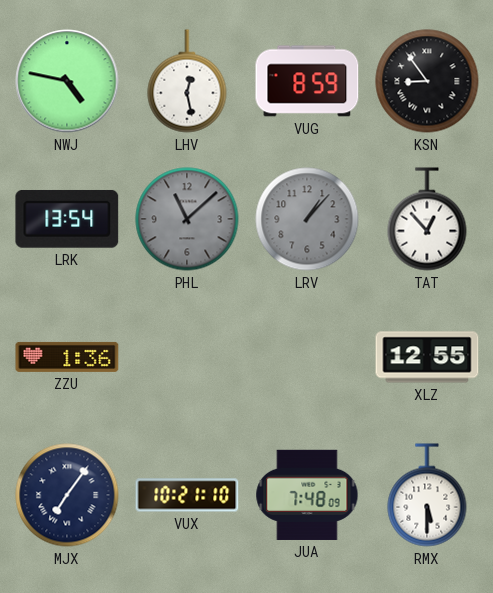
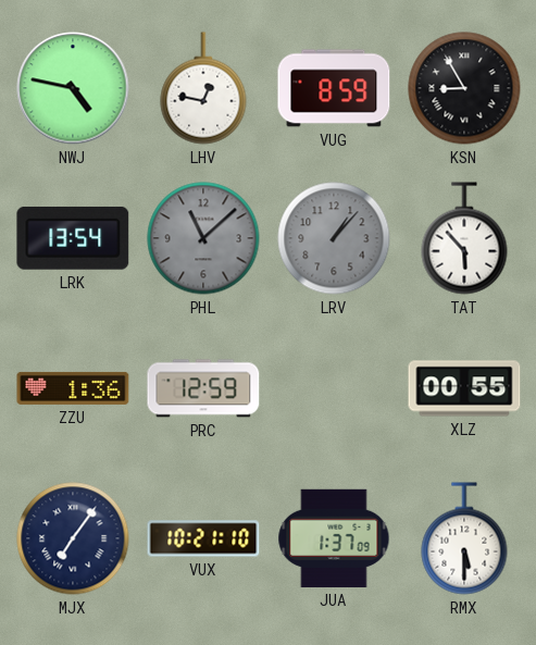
LHV: 12:28 -> 12:47 (203, 88)
KSN: 8:54 -> 8:55 (464, 88)
TAT: 12:53 -> 5:53 (464, 238)
PRC: none -> 12:59 (203, 388)
XLZ: 12:55 -> 00:55 (464, 388)
JUA: 7:48 -> 1:37 (334, 538)
